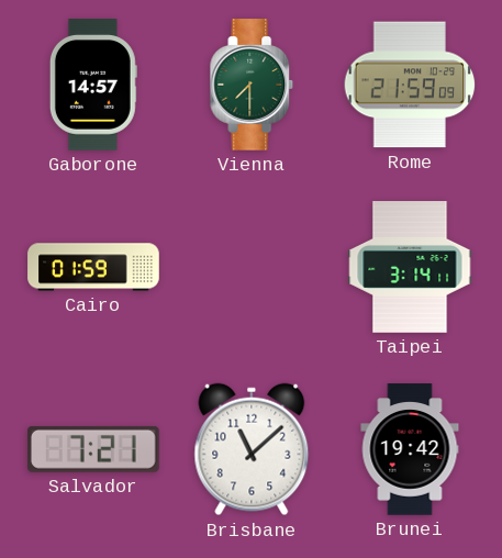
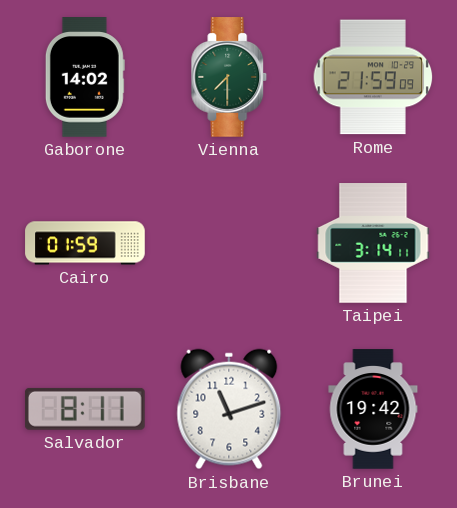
Gaborone: 14:57 -> 14:02 (85, 77)
Salvador: 7:21 -> 8:11 (85, 409)
Brisbane: 11:08 -> 11:12 (229, 409)
